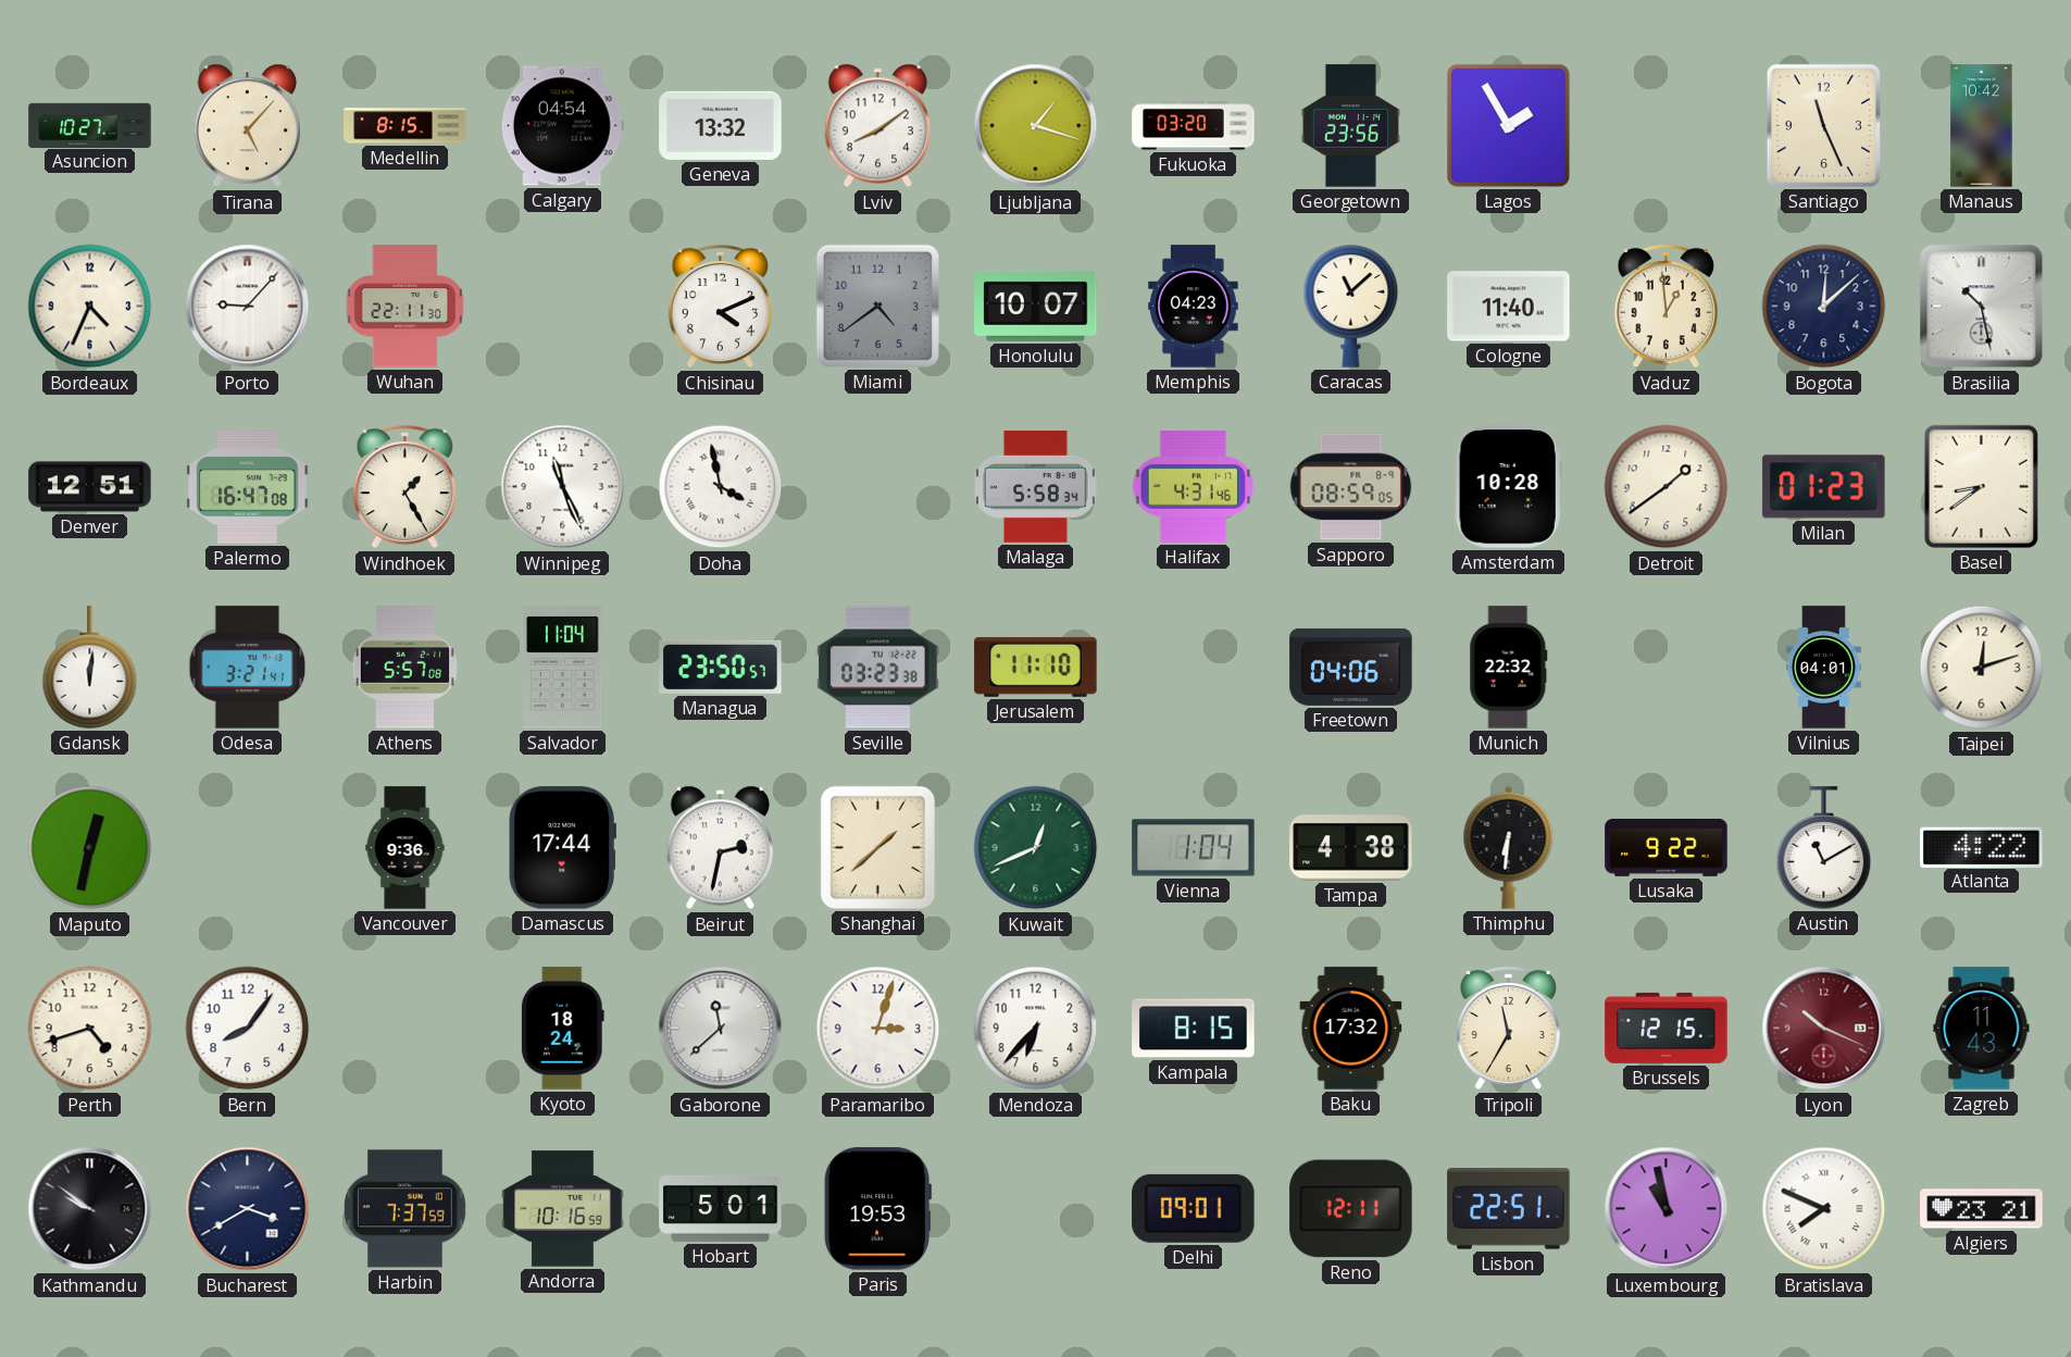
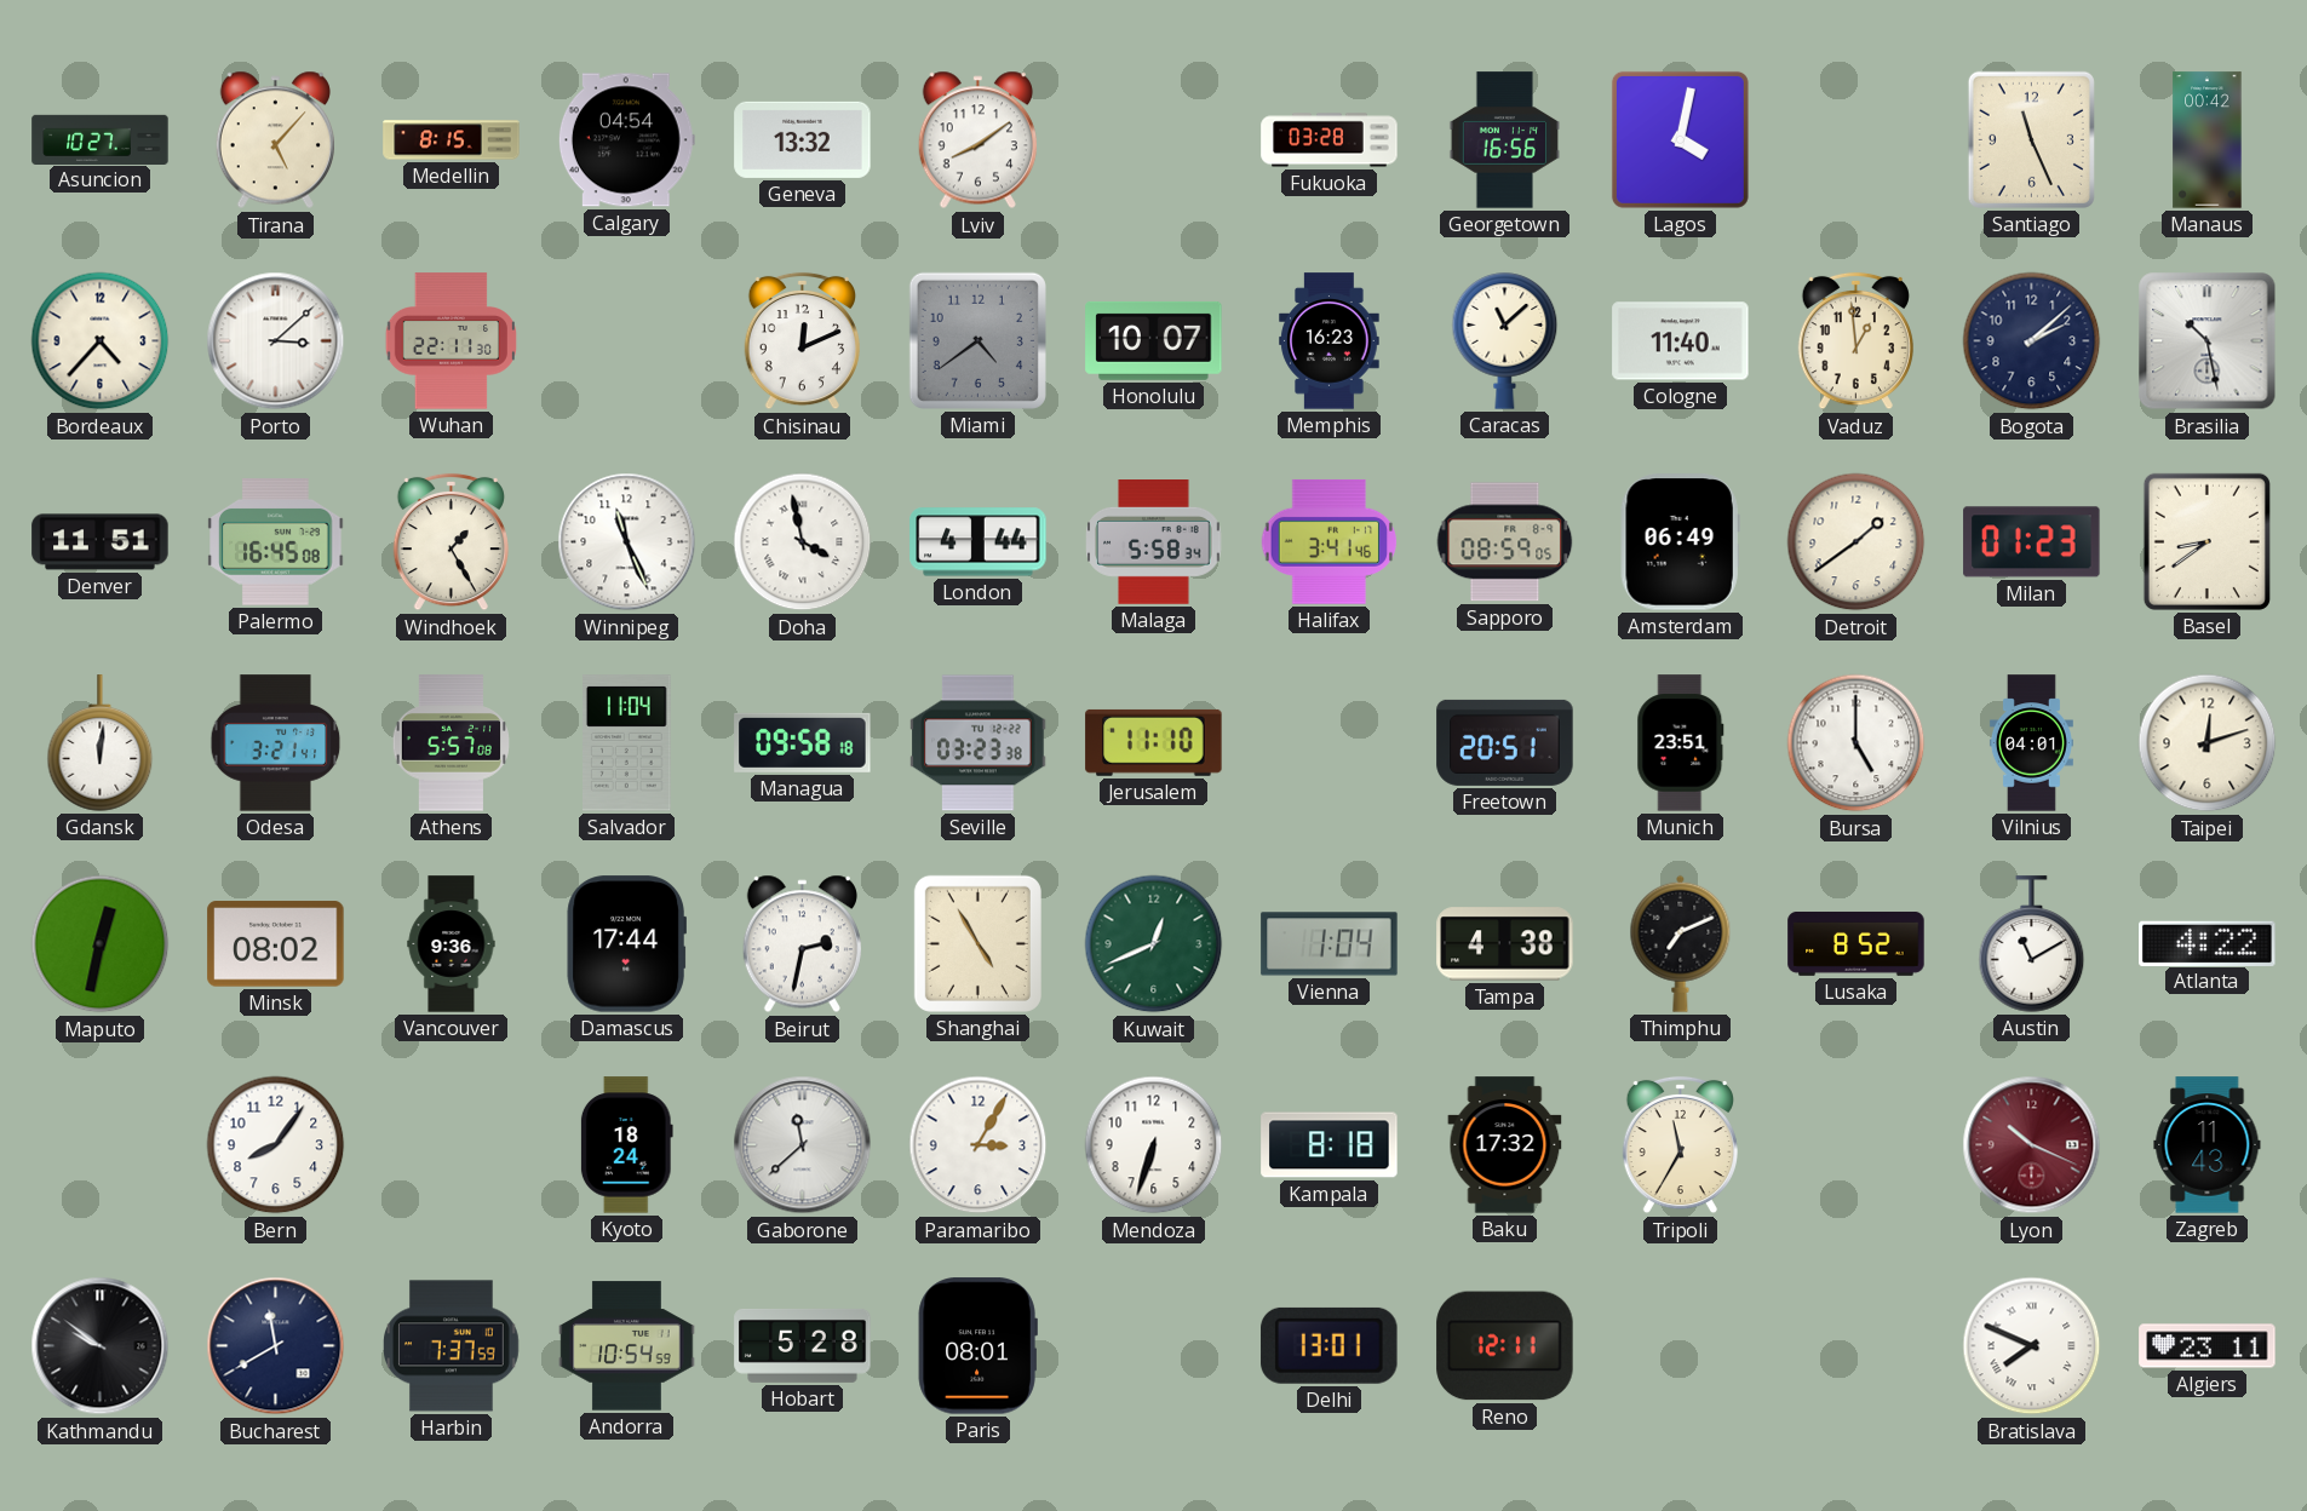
Ljubljana: 1:18 -> none (1036, 126)
Fukuoka: 03:20 -> 03:28 (1330, 140)
Georgetown: 23:56 -> 16:56 (1504, 140)
Lagos: 1:55 -> 4:02 (1680, 139)
Manaus: 10:42 -> 00:42 (2208, 140)
Bordeaux: 4:34 -> 4:37 (101, 341)
Porto: 9:07 -> 3:08 (276, 341)
Chisinau: 4:11 -> 12:11 (802, 341)
Memphis: 04:23 -> 16:23 (1330, 341)
Bogota: 12:08 -> 2:08 (2032, 341)
Denver: 12:51 -> 11:51 (101, 542)
Palermo: 16:47 -> 16:45 (276, 542)
London: none -> 4:44 (979, 542)
Halifax: 4:31 -> 3:41 (1330, 541)
Amsterdam: 10:28 -> 06:49 (1680, 542)
Managua: 23:50 -> 09:58 (803, 742)
Freetown: 04:06 -> 20:51 (1505, 742)
Munich: 22:32 -> 23:51 (1681, 743)
Bursa: none -> 5:00 (1856, 743)
Minsk: none -> 08:02 (276, 944)
Shanghai: 1:38 -> 4:55 (977, 943)
Thimphu: 6:31 -> 7:11 (1681, 943)
Lusaka: 9:22 -> 8:52 (1856, 943)
Perth: 4:42 -> none (90, 1029)
Paramaribo: 3:03 -> 3:05 (979, 1145)
Mendoza: 6:37 -> 6:33 (1154, 1145)
Kampala: 8:15 -> 8:18 (1330, 1145)
Brussels: 12:15 -> none (1667, 1028)
Bucharest: 3:40 -> 11:40 (276, 1346)
Andorra: 10:16 -> 10:54 (627, 1346)
Hobart: 5:01 -> 5:28 (803, 1345)
Paris: 19:53 -> 08:01 (977, 1346)
Delhi: 09:01 -> 13:01 (1330, 1345)
Lisbon: 22:51 -> none (1509, 1209)
Luxembourg: 10:58 -> none (1667, 1209)
Algiers: 23:21 -> 23:11 (2208, 1346)
